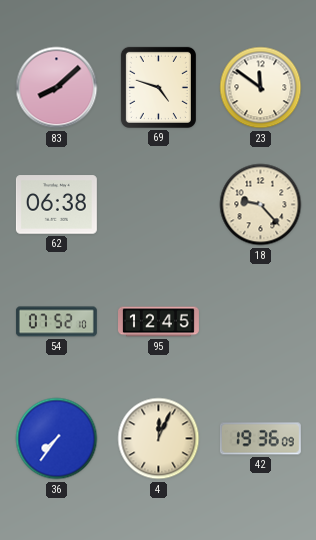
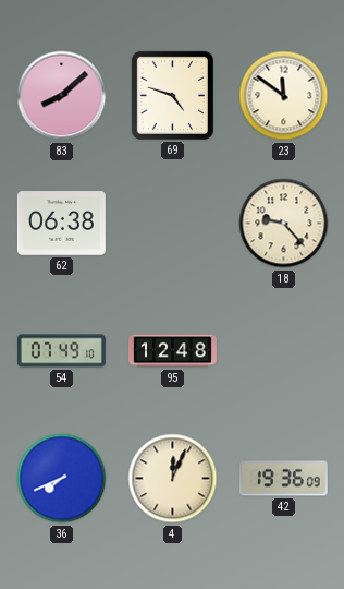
54: 07:52 -> 07:49 (61, 351)
95: 12:45 -> 12:48 (173, 351)
36: 7:36 -> 7:41 (62, 479)
